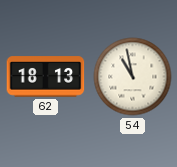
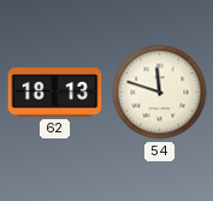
54: 10:58 -> 11:48 (160, 93)
